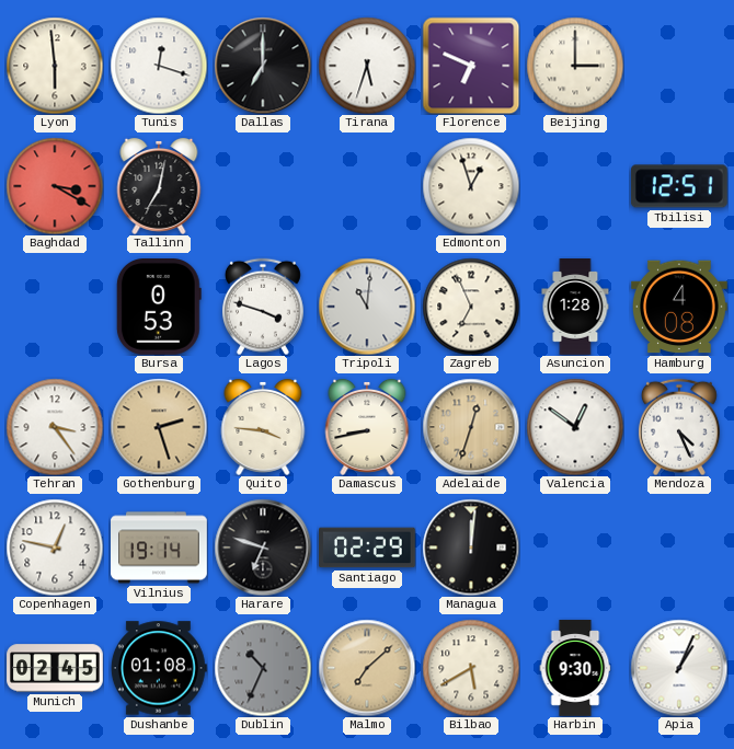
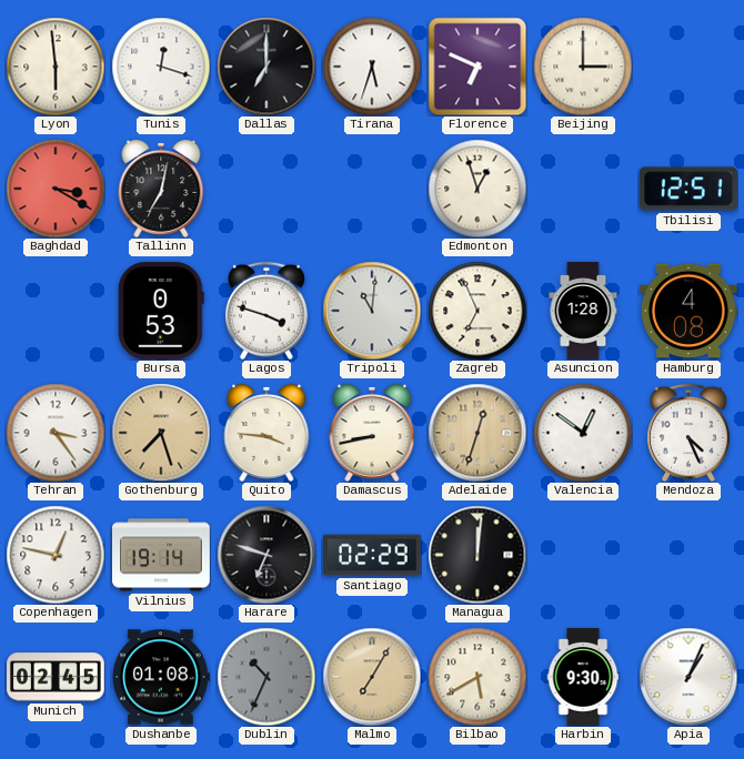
Gothenburg: 2:27 -> 7:27 (161, 433)
Malmo: 7:08 -> 7:05 (372, 677)
